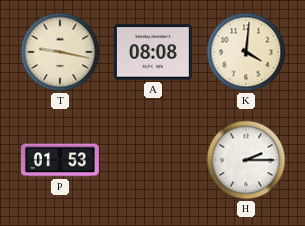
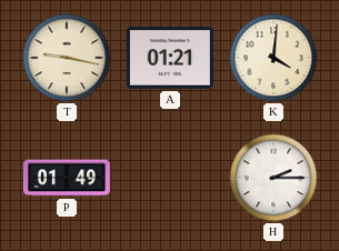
A: 08:08 -> 01:21 (170, 58)
P: 01:53 -> 01:49 (67, 178)
